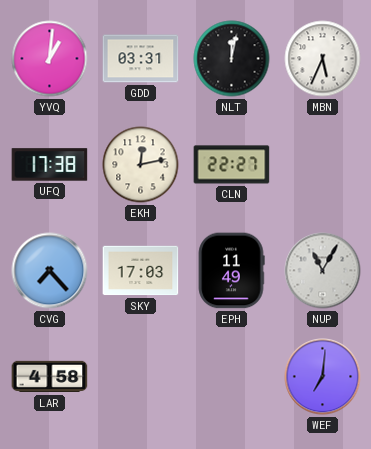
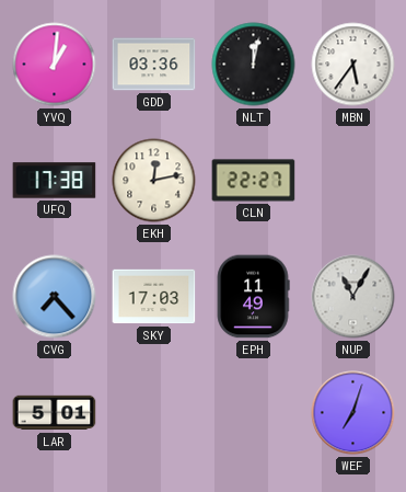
GDD: 03:31 -> 03:36 (154, 65)
MBN: 5:34 -> 5:36 (353, 65)
LAR: 4:58 -> 5:01 (55, 413)
WEF: 7:01 -> 7:03 (353, 413)
